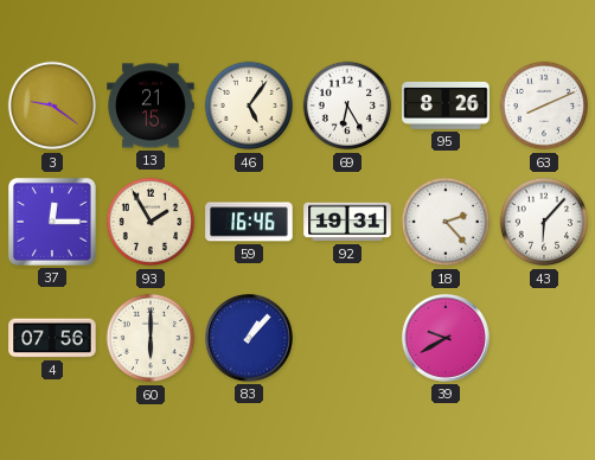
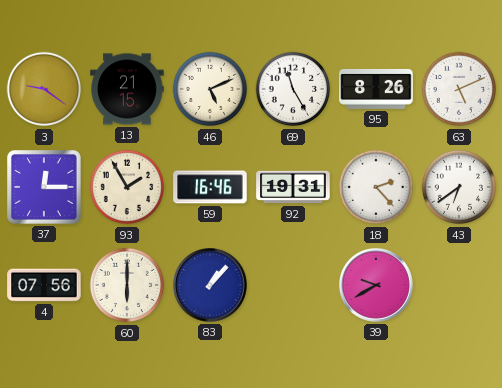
46: 5:06 -> 5:11 (210, 89)
69: 6:25 -> 11:25 (293, 89)
63: 8:11 -> 5:11 (459, 89)
43: 6:07 -> 6:39 (459, 187)
